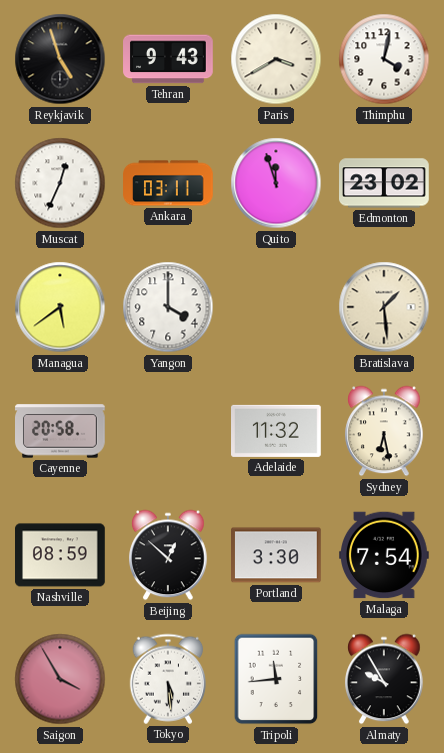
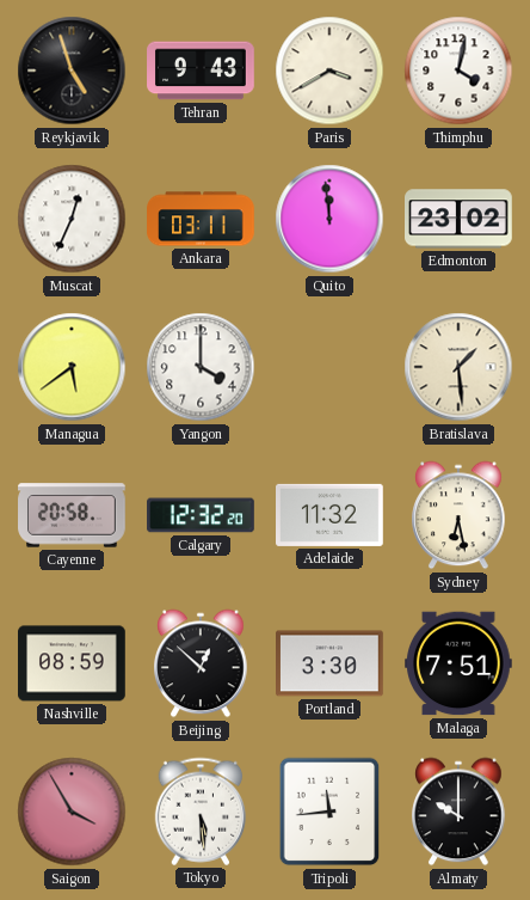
Quito: 11:57 -> 11:59 (329, 219)
Calgary: none -> 12:32 (201, 515)
Malaga: 7:54 -> 7:51 (460, 663)
Almaty: 9:55 -> 10:00 (458, 812)
